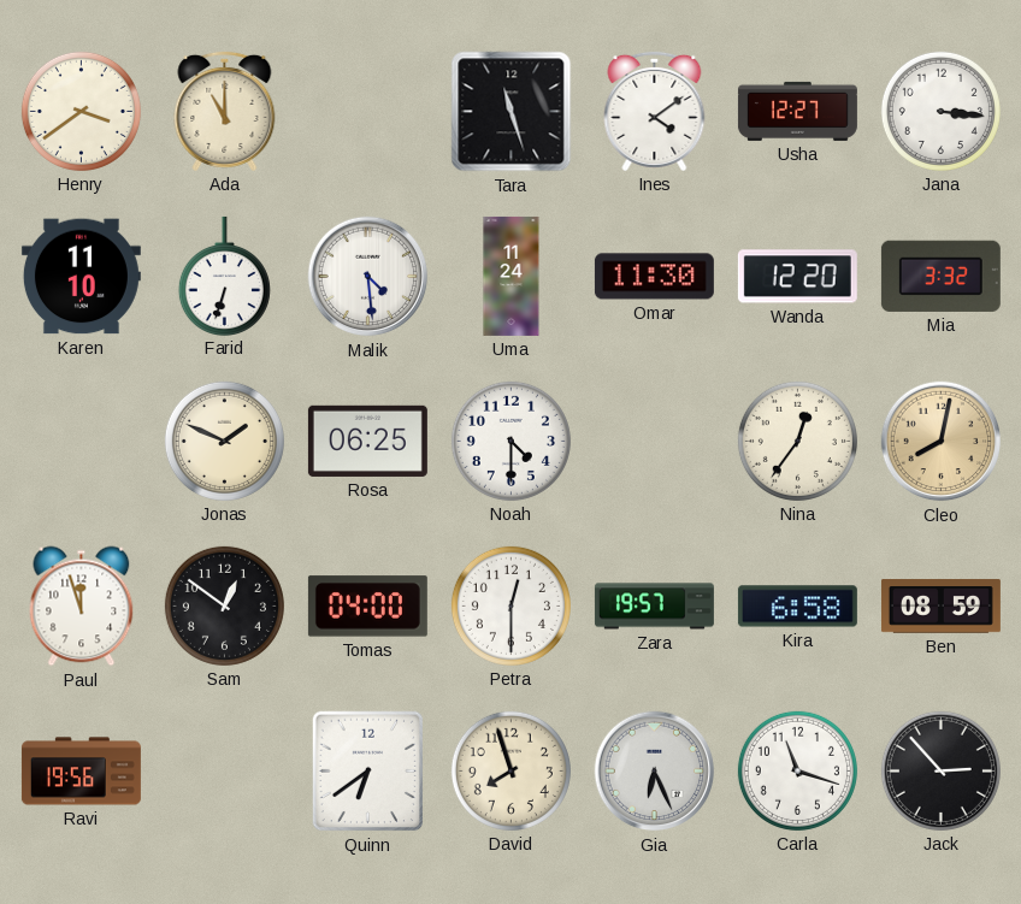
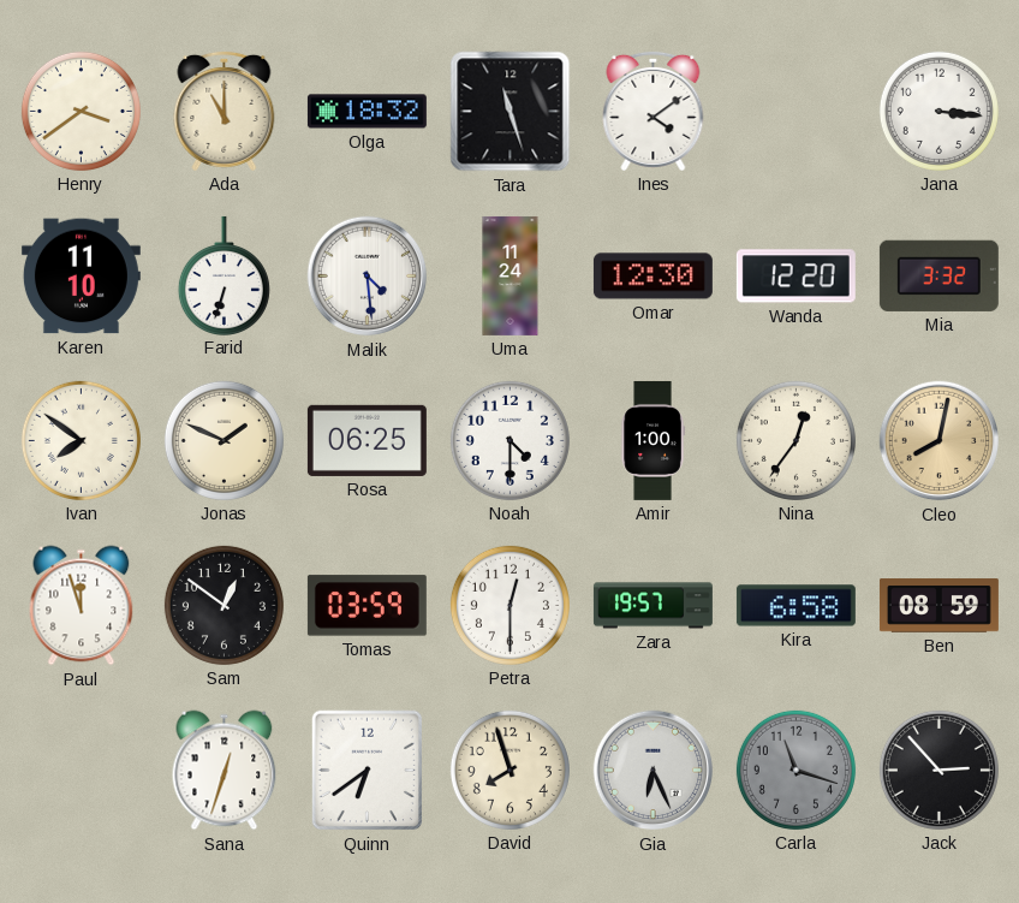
Olga: none -> 18:32 (367, 112)
Usha: 12:27 -> none (797, 111)
Omar: 11:30 -> 12:30 (652, 277)
Ivan: none -> 7:51 (81, 440)
Amir: none -> 1:00 (652, 440)
Tomas: 04:00 -> 03:59 (367, 606)
Ravi: 19:56 -> none (81, 772)
Sana: none -> 12:33 (225, 771)
Carla dial: white -> grey (795, 770)
